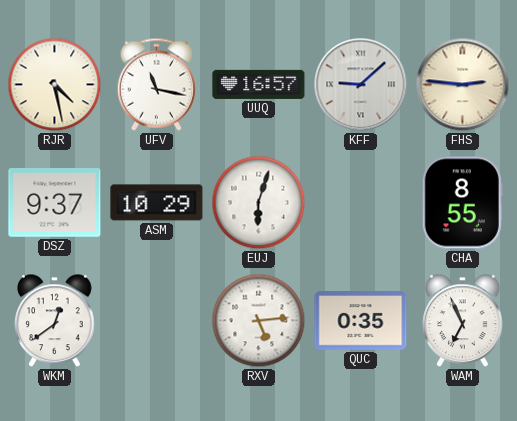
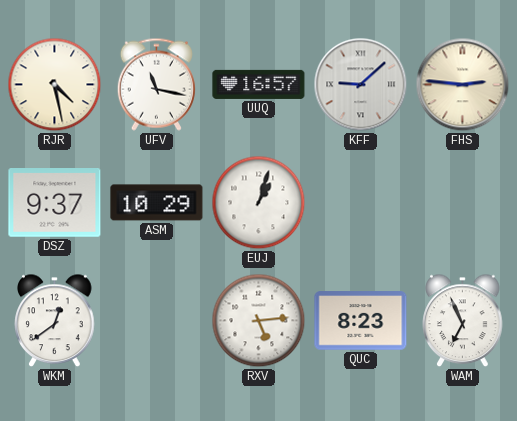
EUJ: 6:03 -> 1:03 (259, 203)
CHA: 8:55 -> none (462, 203)
QUC: 0:35 -> 8:23 (361, 321)
